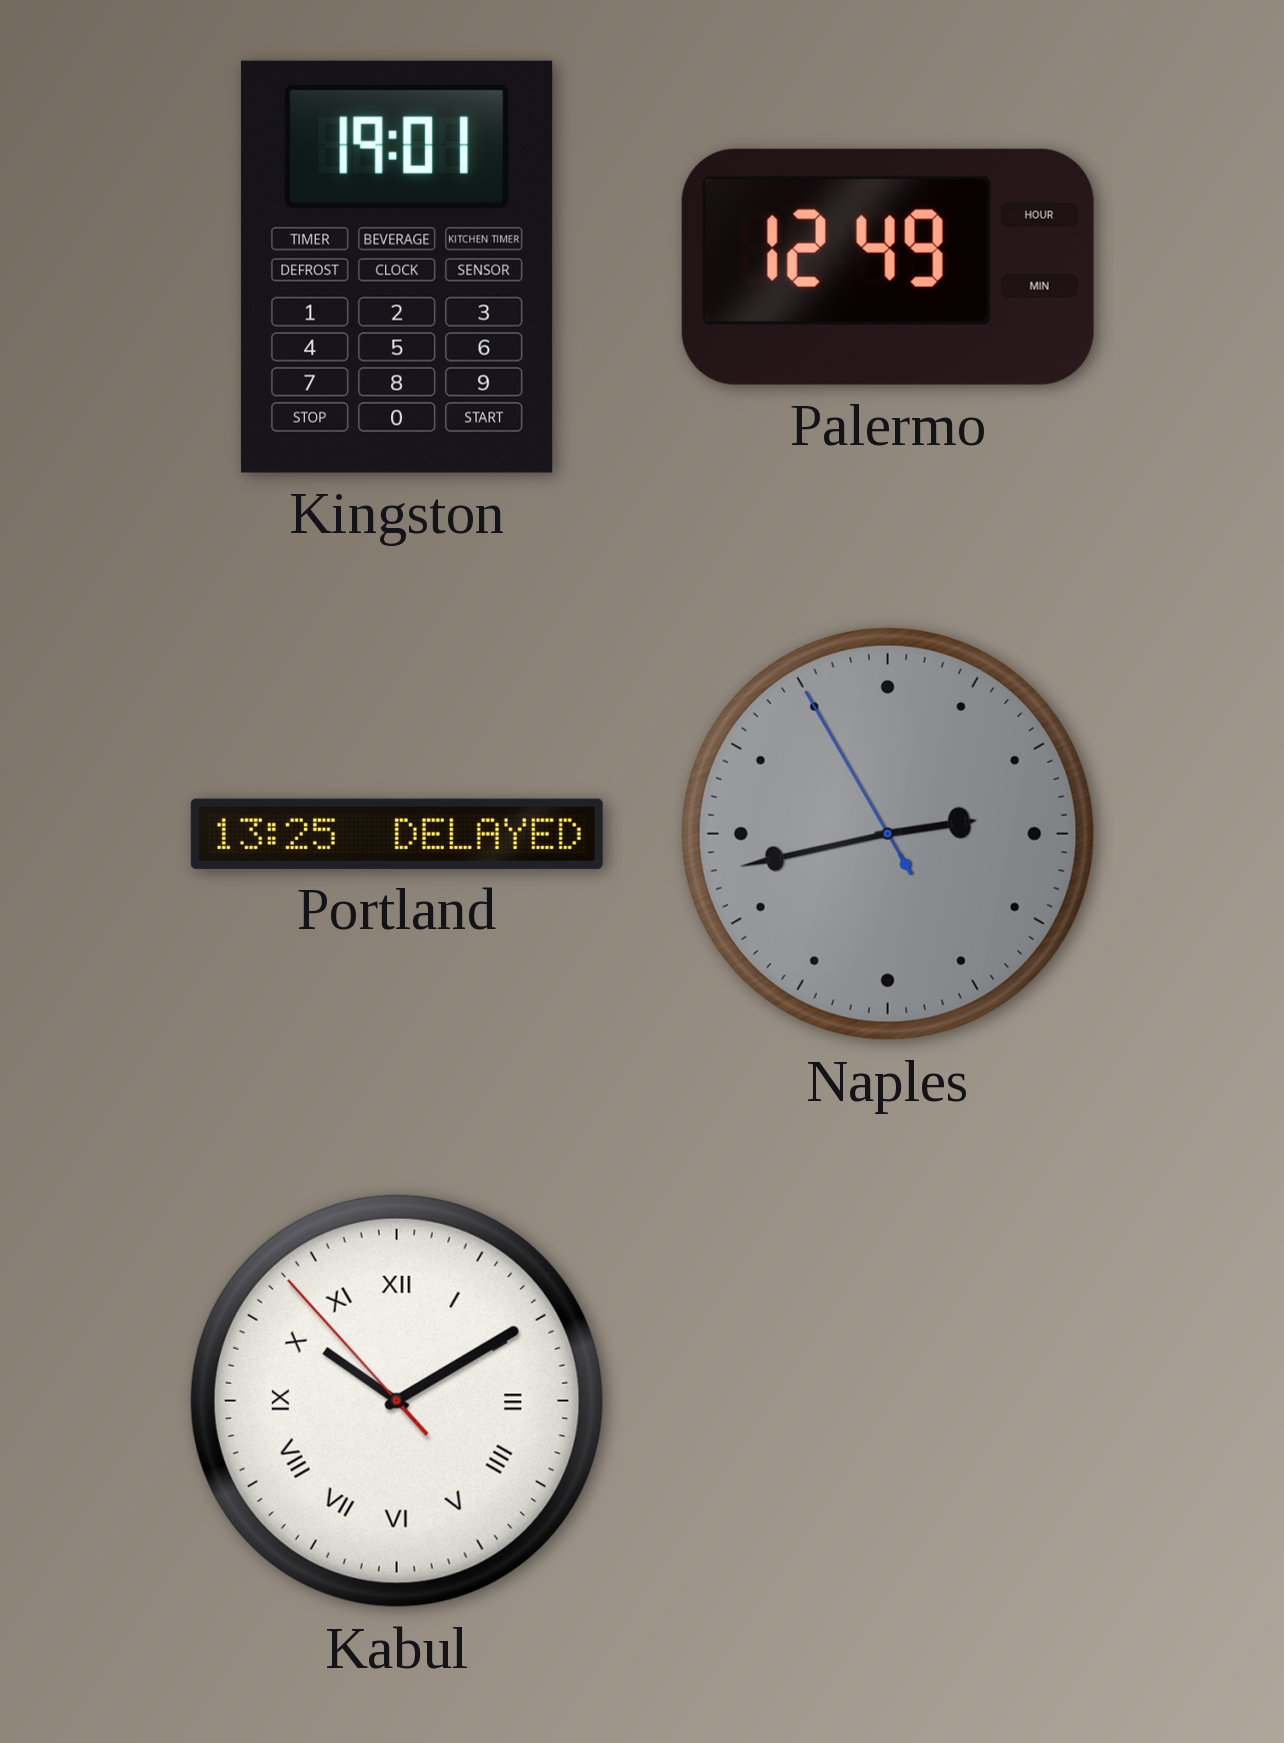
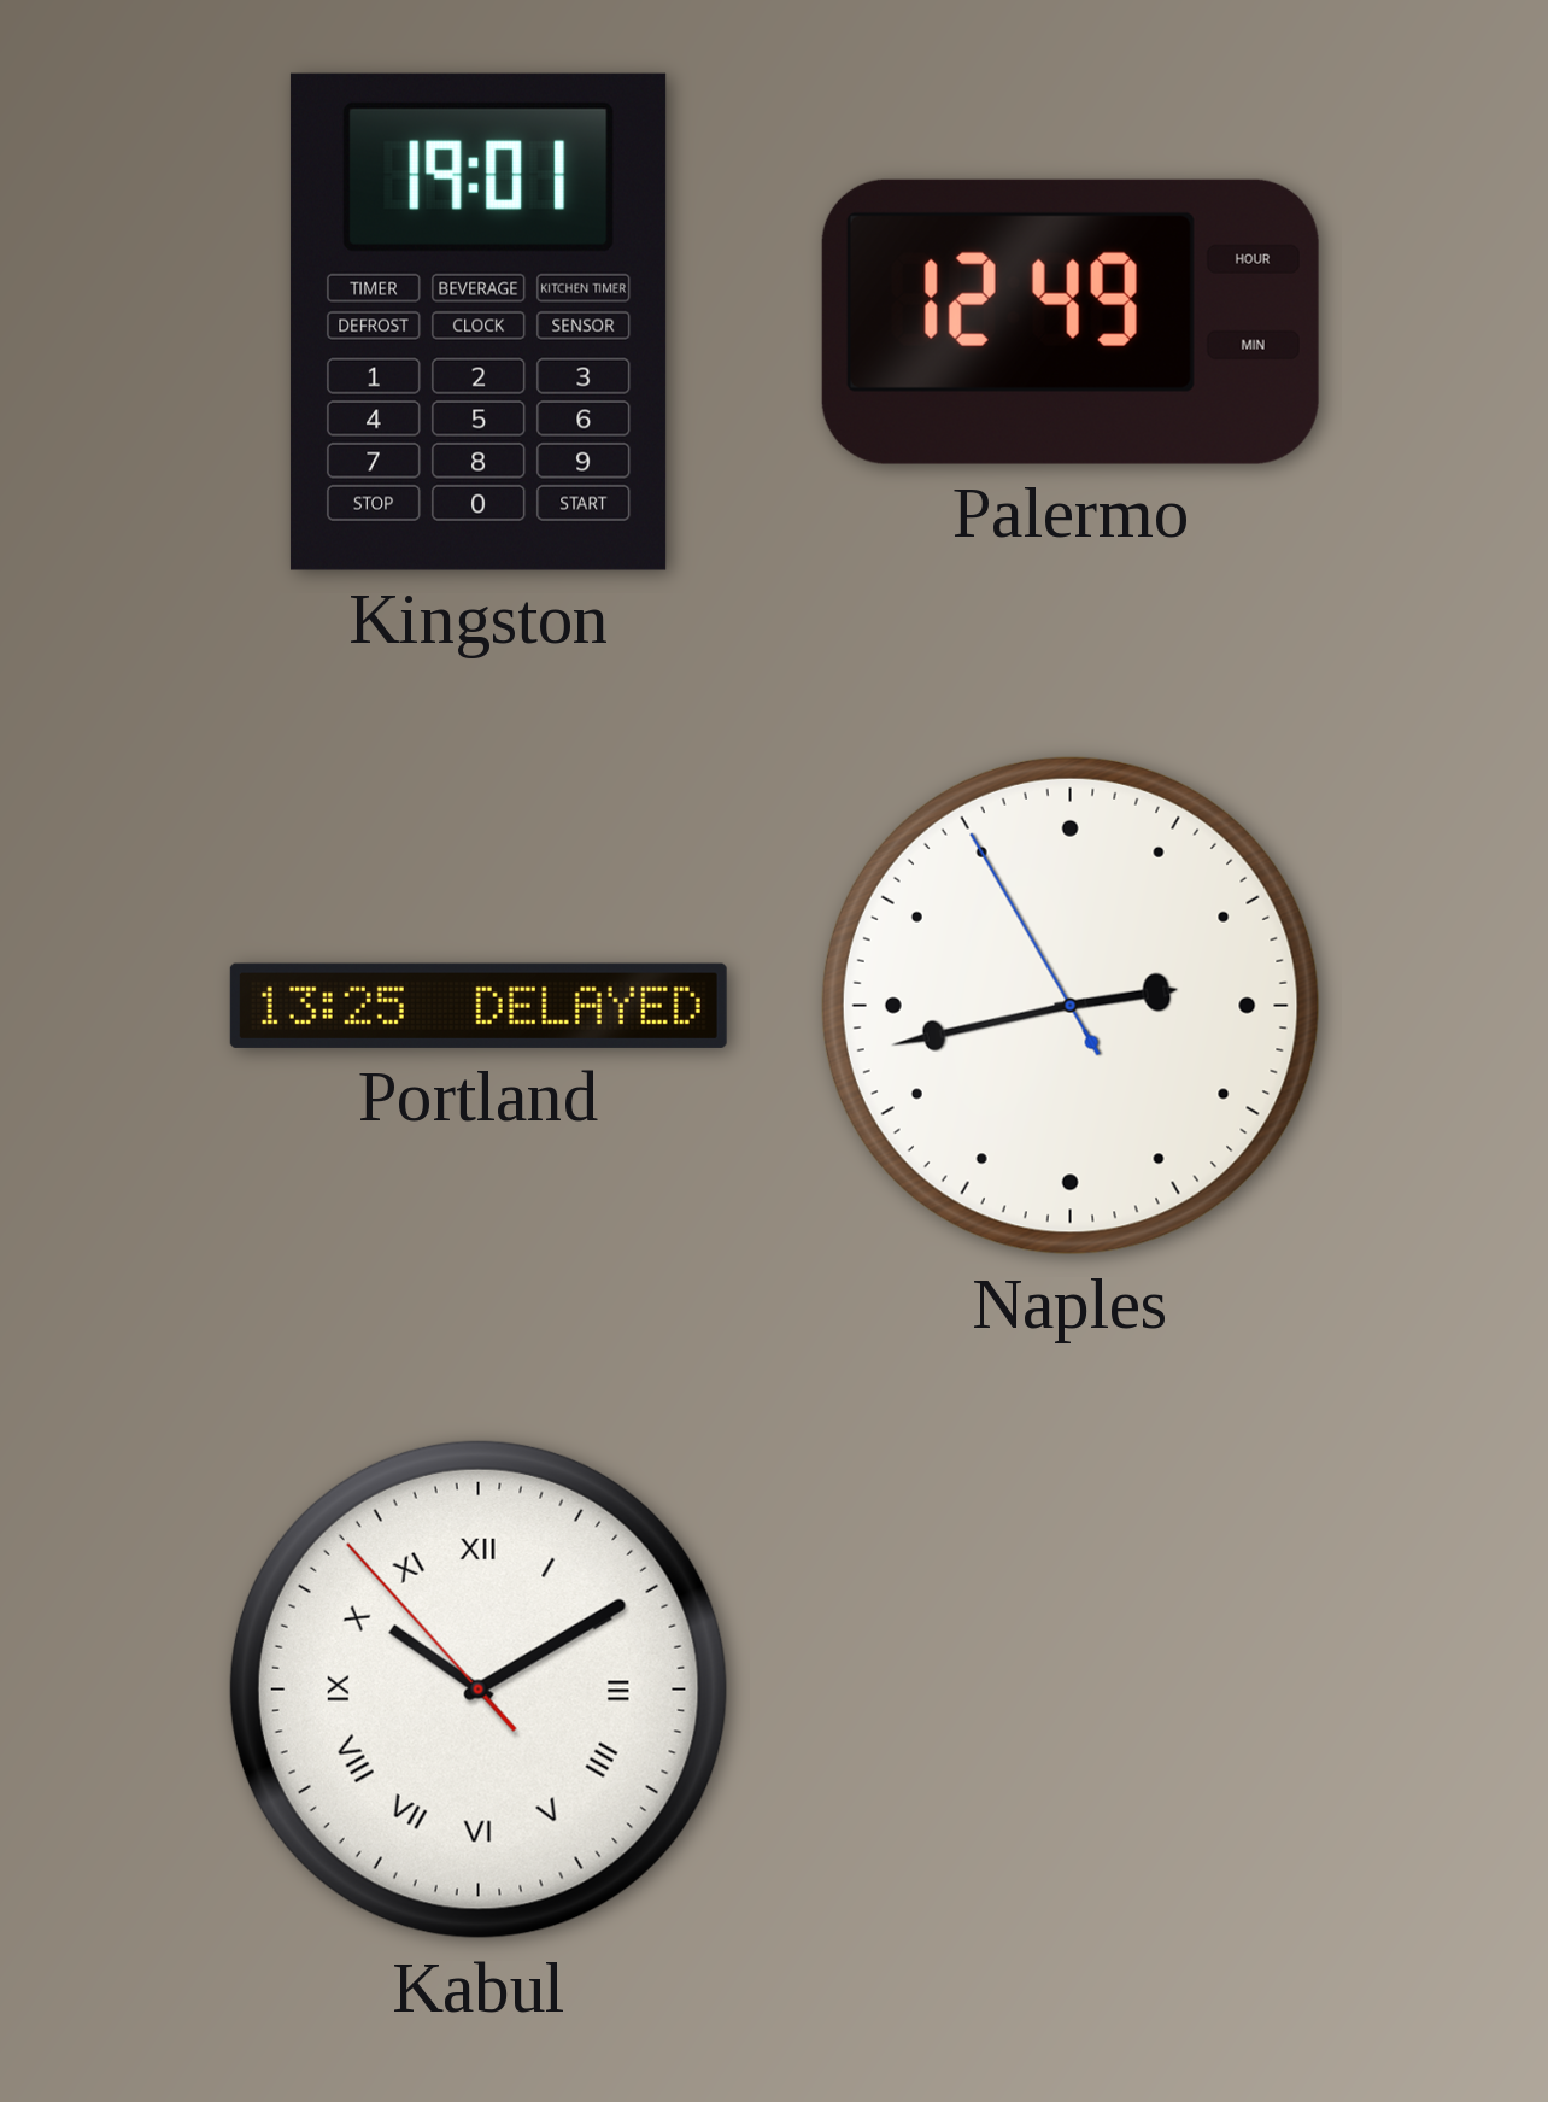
Naples dial: grey -> white (1071, 1006)
